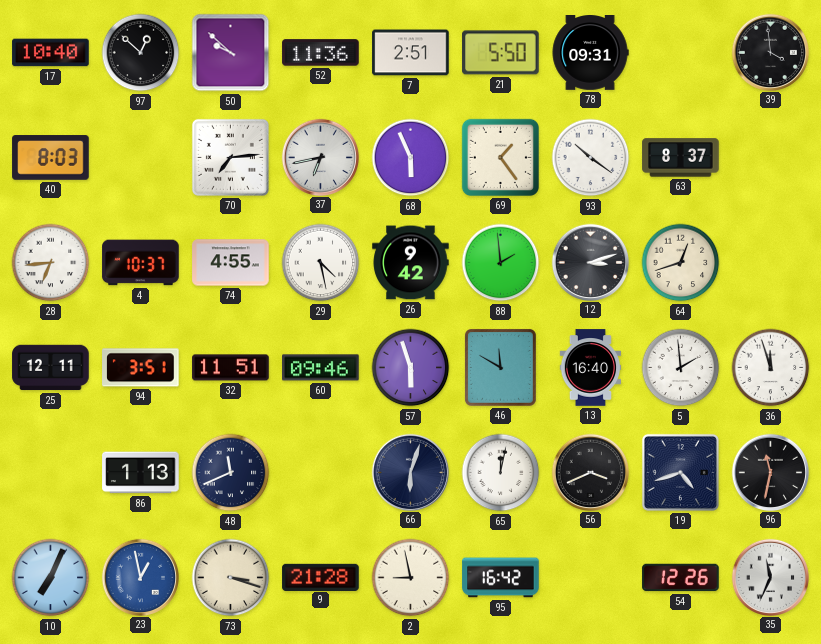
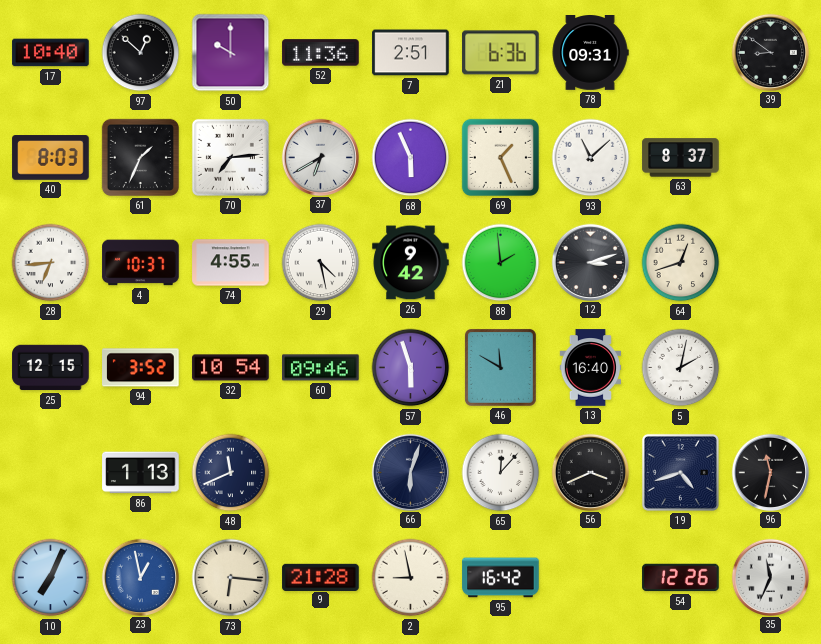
50: 9:52 -> 10:00 (231, 53)
21: 5:50 -> 6:36 (501, 53)
39: 3:59 -> 8:51 (770, 52)
61: none -> 1:34 (140, 157)
37: 6:43 -> 6:40 (320, 157)
69: 1:24 -> 1:26 (500, 157)
93: 10:21 -> 11:08 (591, 158)
25: 12:11 -> 12:15 (51, 368)
94: 3:51 -> 3:52 (141, 368)
32: 11:51 -> 10:54 (231, 368)
5: 1:59 -> 2:02 (681, 368)
36: 11:57 -> none (771, 368)
65: 12:02 -> 12:07 (501, 473)
73: 3:18 -> 6:16 (231, 578)
